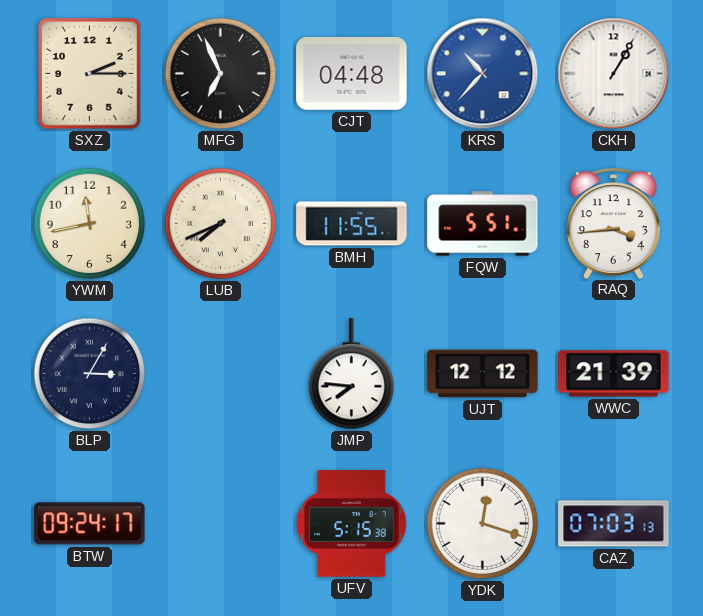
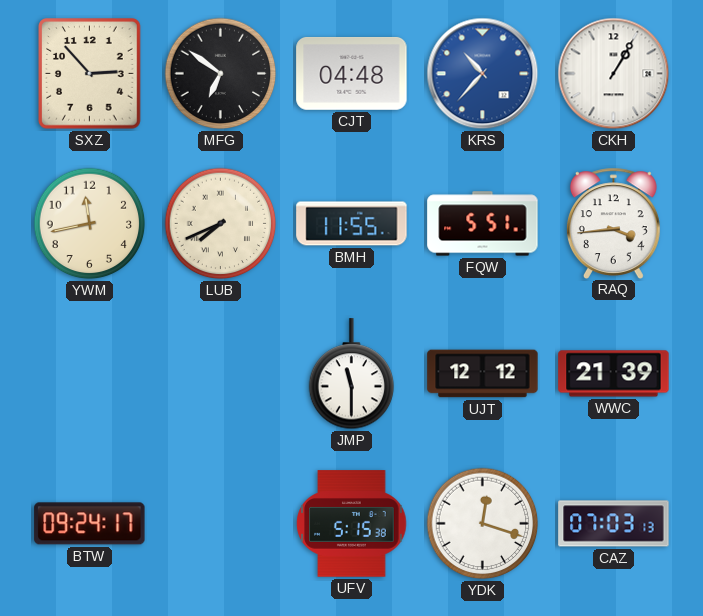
SXZ: 2:15 -> 2:53 (90, 74)
MFG: 6:56 -> 6:51 (221, 74)
BLP: 3:05 -> none (90, 374)
JMP: 7:46 -> 11:30 (352, 374)
